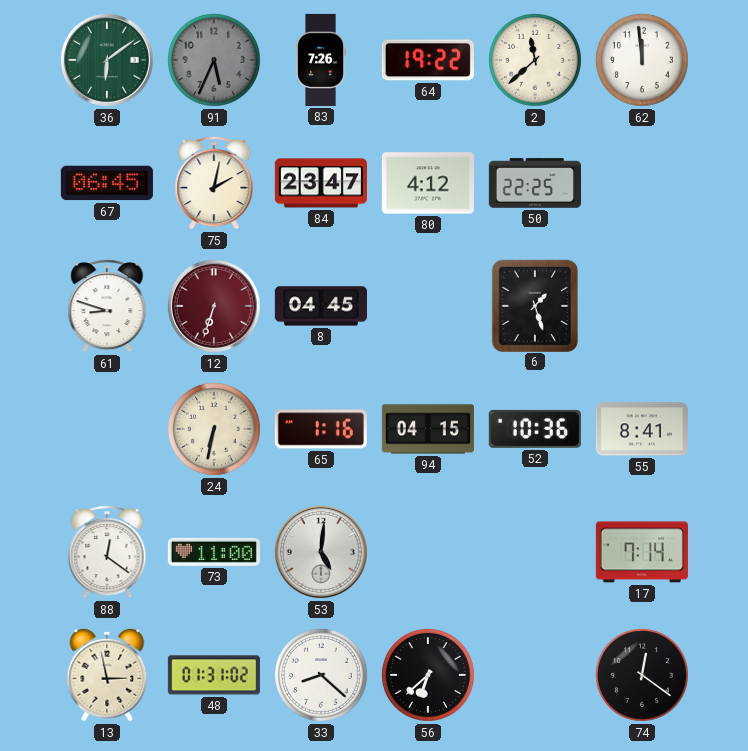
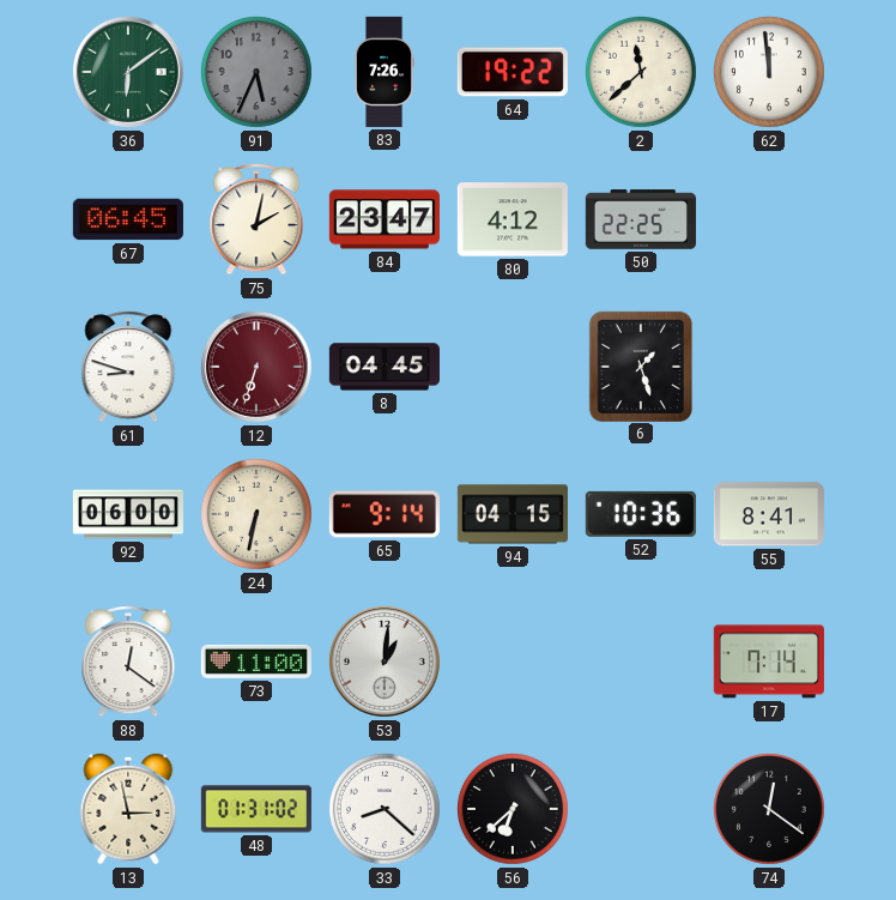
92: none -> 06:00 (128, 514)
65: 1:16 -> 9:14 (385, 514)
53: 5:01 -> 1:01 (385, 662)
